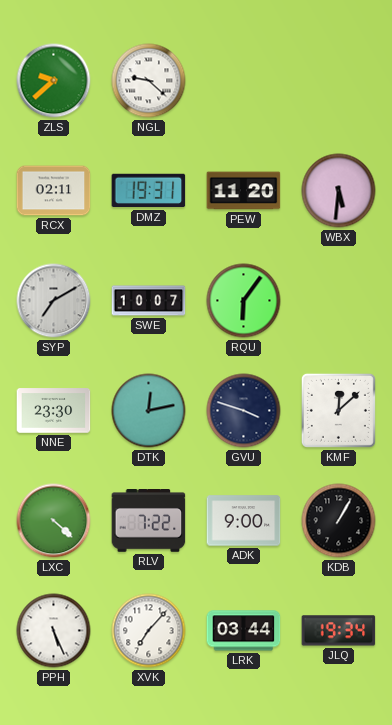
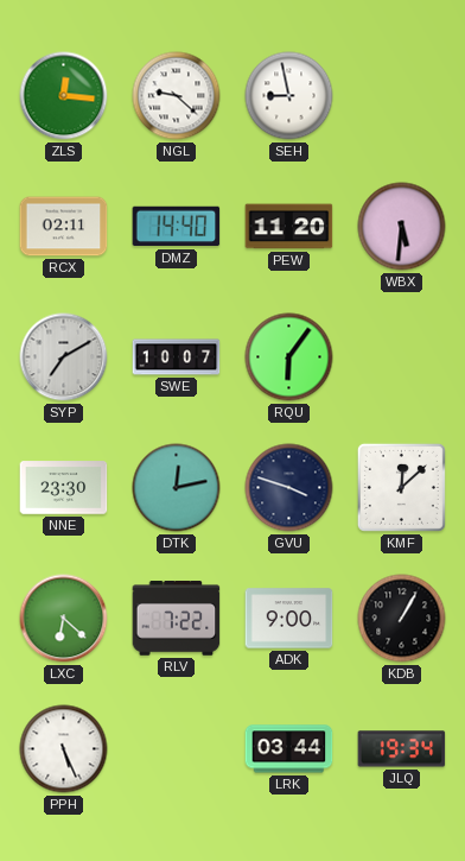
ZLS: 9:38 -> 12:16 (64, 96)
SEH: none -> 8:58 (289, 96)
DMZ: 19:31 -> 14:40 (177, 227)
LXC: 4:22 -> 6:22 (64, 619)
XVK: 7:07 -> none (149, 631)
